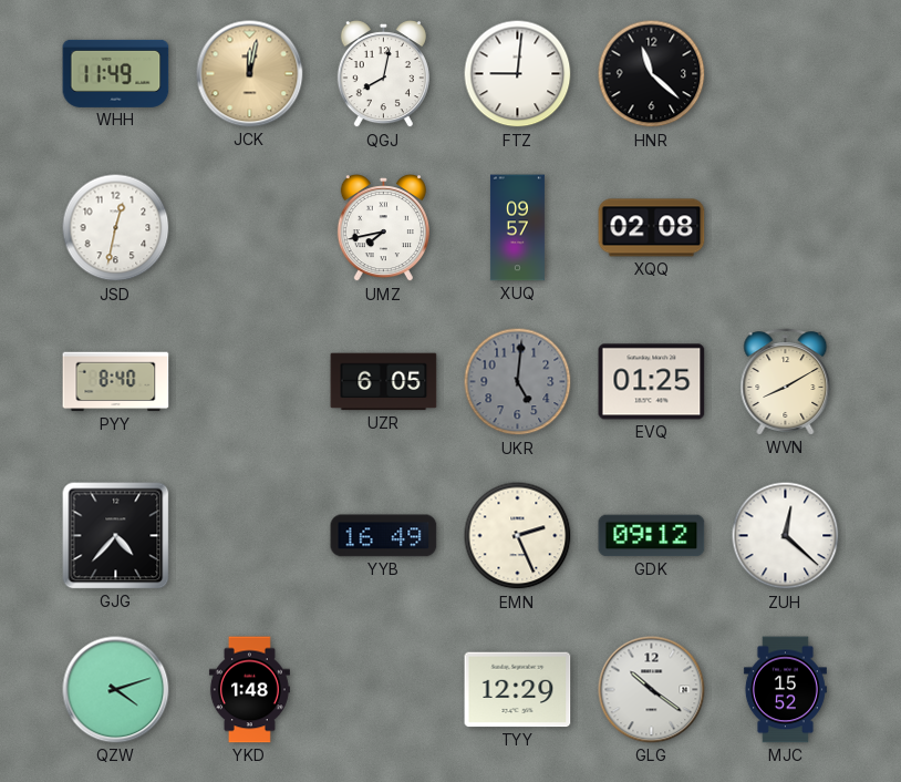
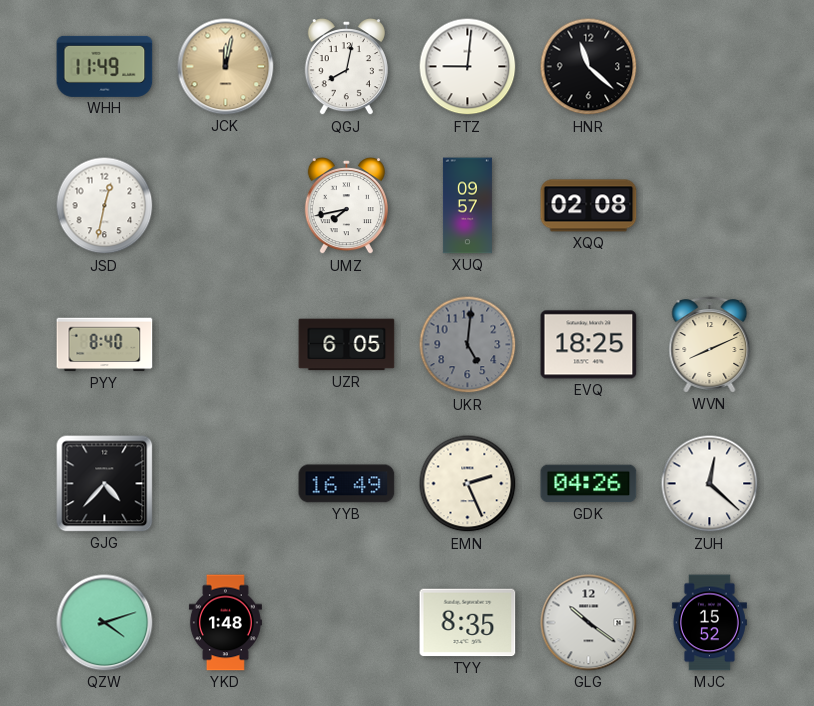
EVQ: 01:25 -> 18:25 (589, 345)
WVN: 8:10 -> 8:11 (710, 345)
GDK: 09:12 -> 04:26 (589, 484)
TYY: 12:29 -> 8:35 (468, 623)
